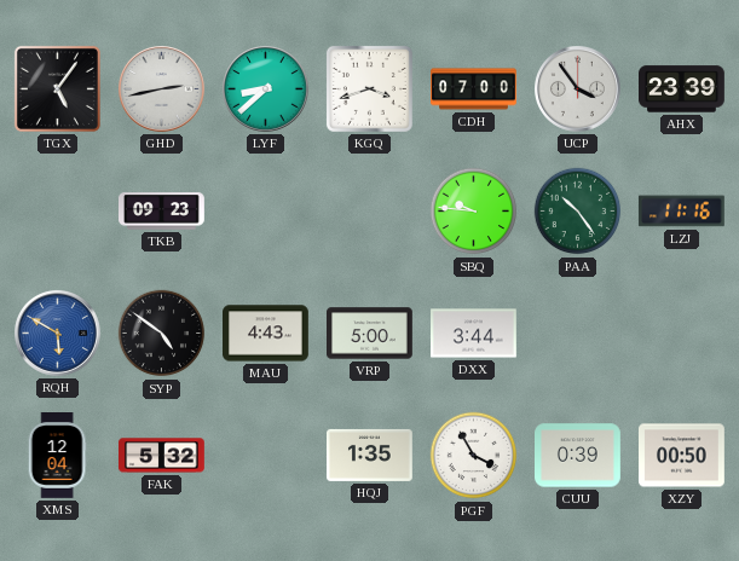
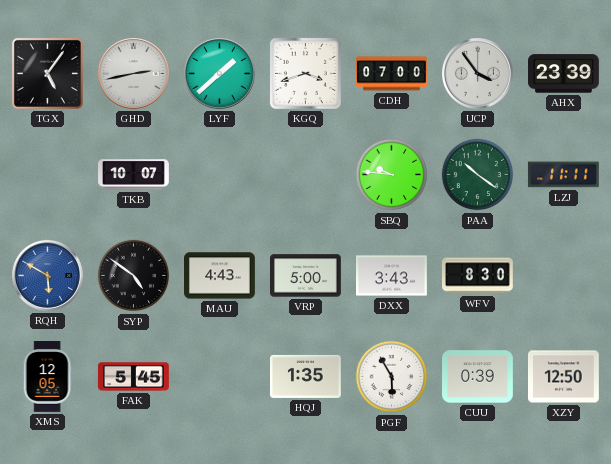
LYF: 8:38 -> 1:38 (220, 74)
TKB: 09:23 -> 10:07 (134, 175)
PAA: 10:24 -> 10:21 (478, 175)
LZJ: 11:16 -> 11:11 (563, 175)
DXX: 3:44 -> 3:43 (392, 276)
WFV: none -> 8:30 (478, 276)
XMS: 12:04 -> 12:05 (47, 377)
FAK: 5:32 -> 5:45 (134, 377)
PGF: 3:55 -> 5:55 (392, 377)
XZY: 00:50 -> 12:50 (564, 377)
